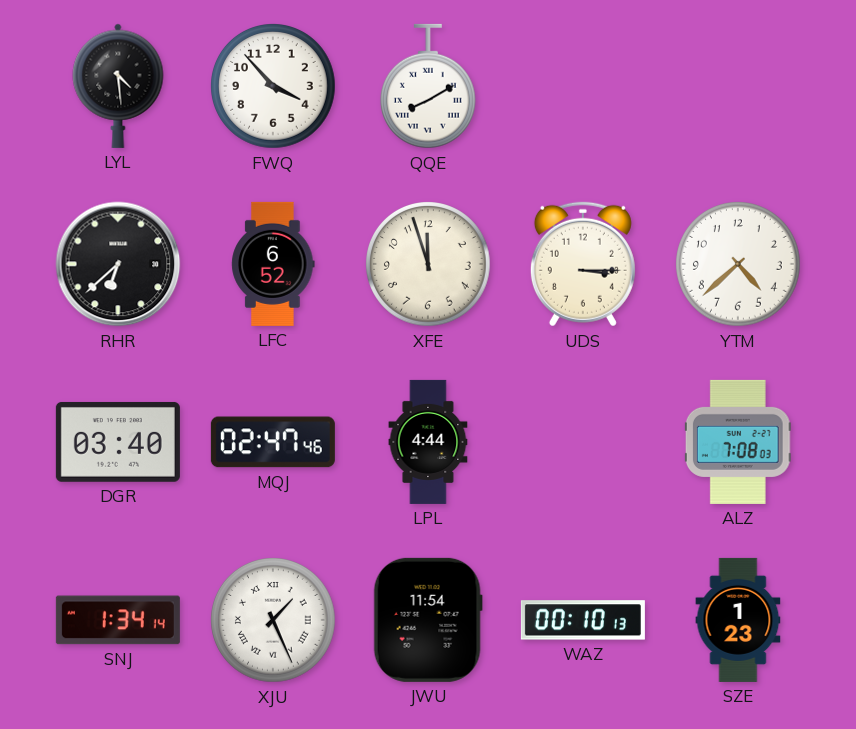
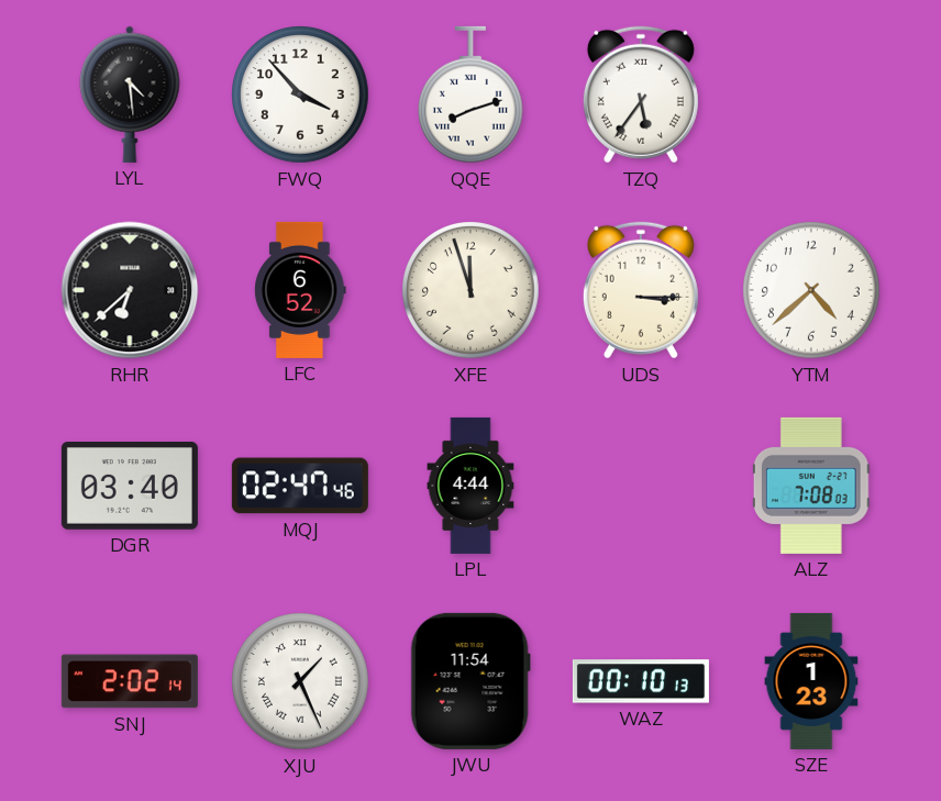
QQE: 8:10 -> 8:12 (470, 94)
TZQ: none -> 5:36 (641, 94)
SNJ: 1:34 -> 2:02 (130, 681)
